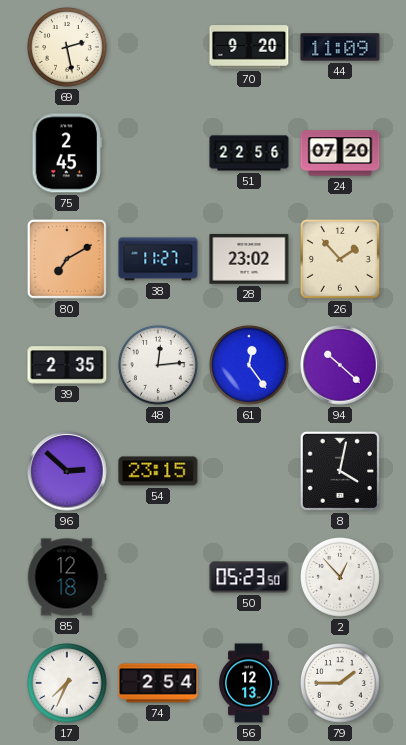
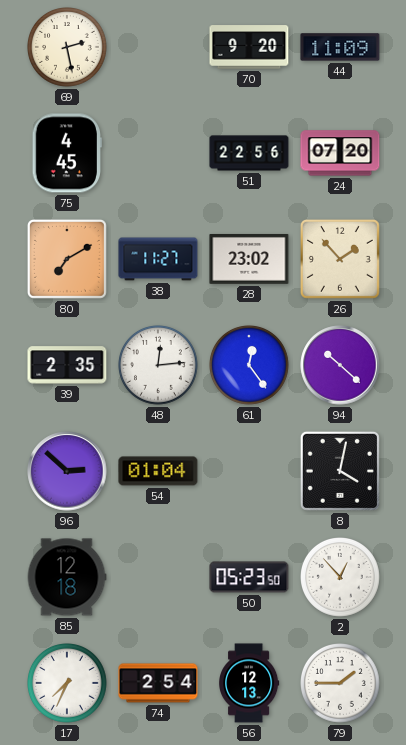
75: 2:45 -> 4:45 (66, 153)
54: 23:15 -> 01:04 (158, 471)
